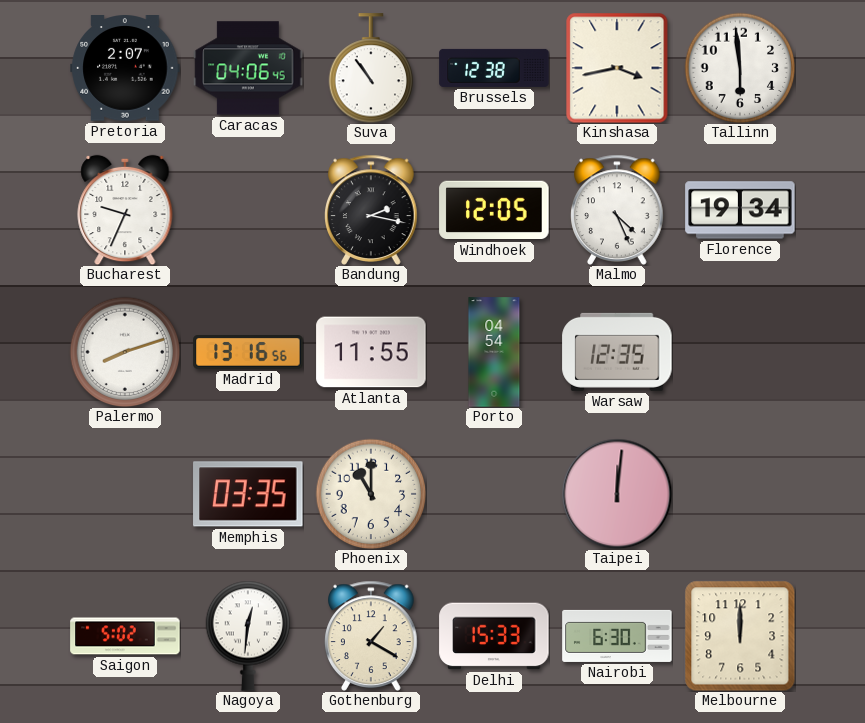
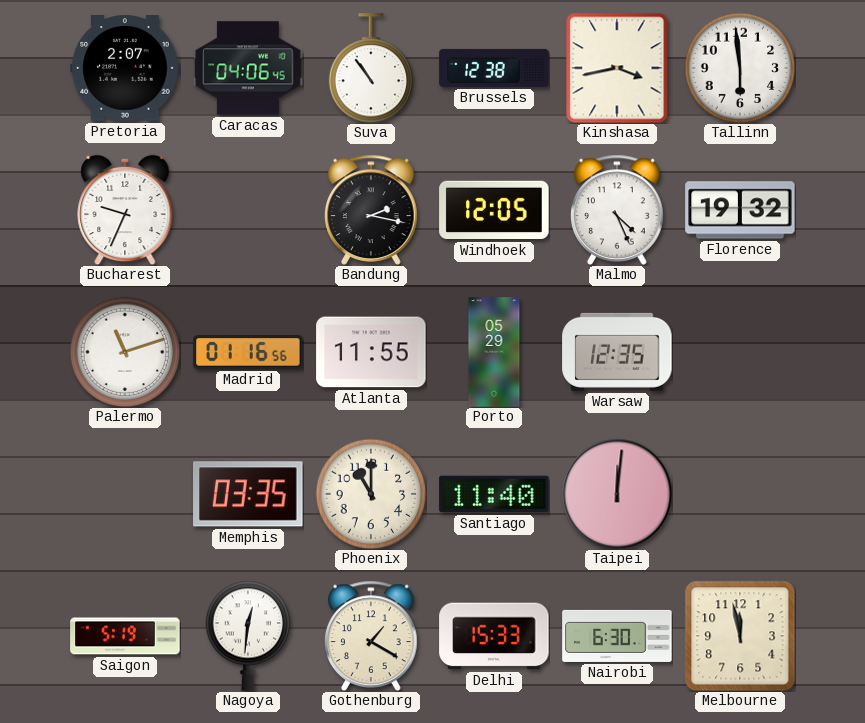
Florence: 19:34 -> 19:32 (740, 210)
Palermo: 8:12 -> 11:12 (125, 352)
Madrid: 13:16 -> 01:16 (248, 352)
Porto: 04:54 -> 05:29 (494, 352)
Santiago: none -> 11:40 (494, 494)
Saigon: 5:02 -> 5:19 (125, 636)
Melbourne: 12:00 -> 11:58 (740, 636)
